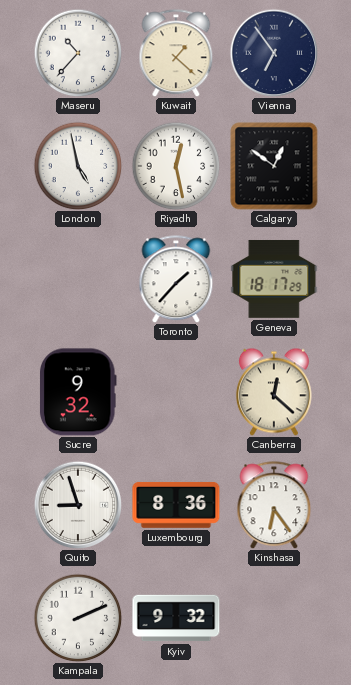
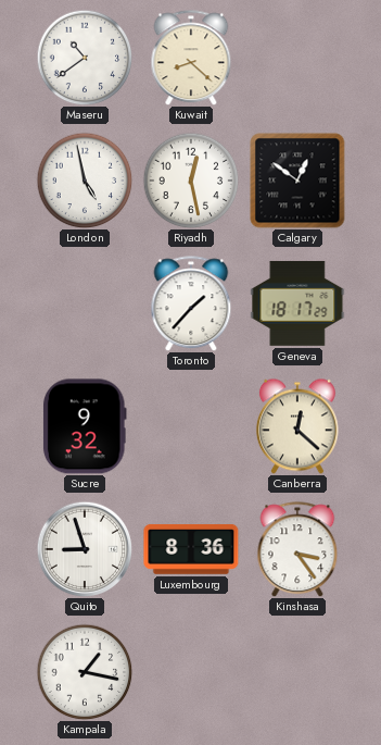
Maseru: 10:37 -> 10:39 (85, 58)
Kuwait: 1:22 -> 8:22 (191, 58)
Vienna: 6:54 -> none (274, 53)
Kinshasa: 6:24 -> 3:24 (297, 549)
Kampala: 2:11 -> 1:17 (85, 672)
Kyiv: 9:32 -> none (176, 618)
